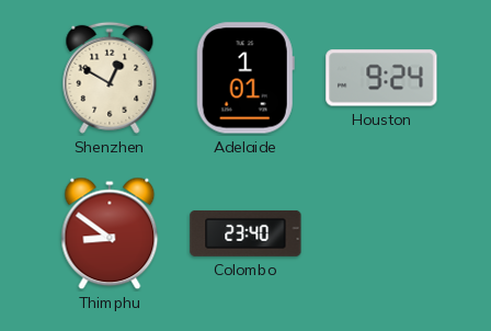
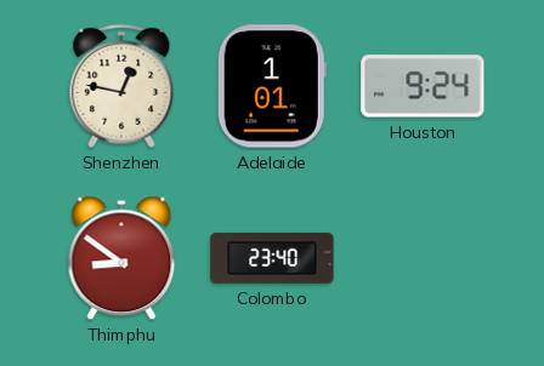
Shenzhen: 12:50 -> 12:47 (121, 86)
